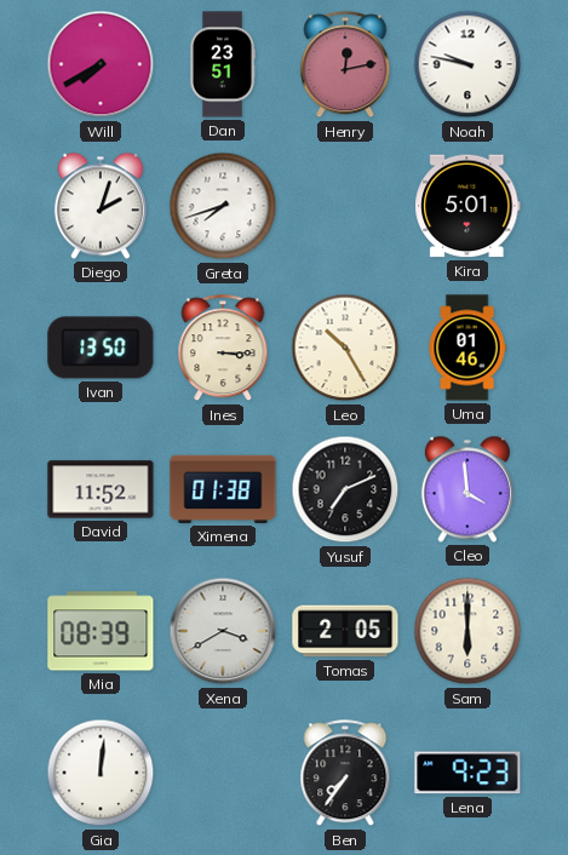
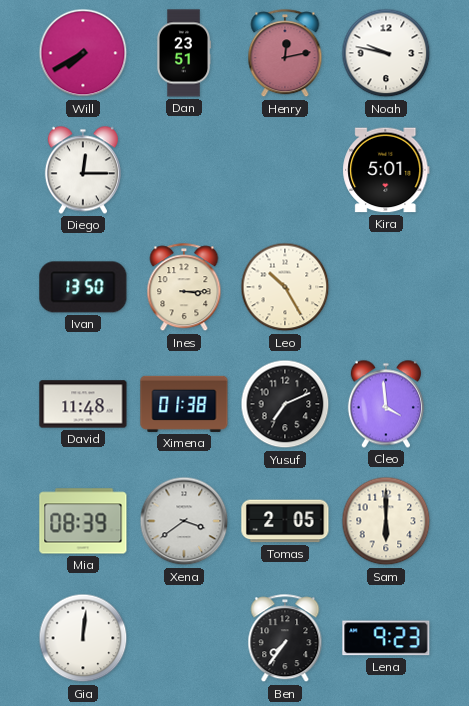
Diego: 2:03 -> 12:15 (83, 170)
Greta: 7:42 -> none (223, 206)
Uma: 01:46 -> none (467, 348)
David: 11:52 -> 11:48 (83, 404)
Xena: 3:40 -> 3:39 (184, 521)
